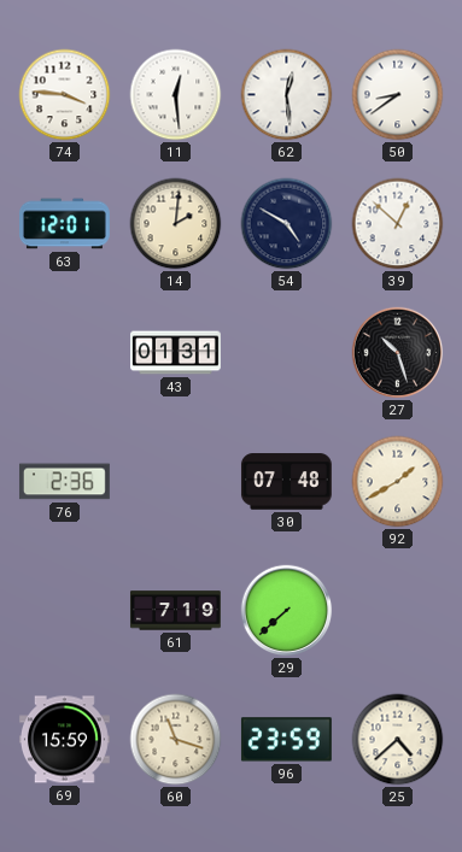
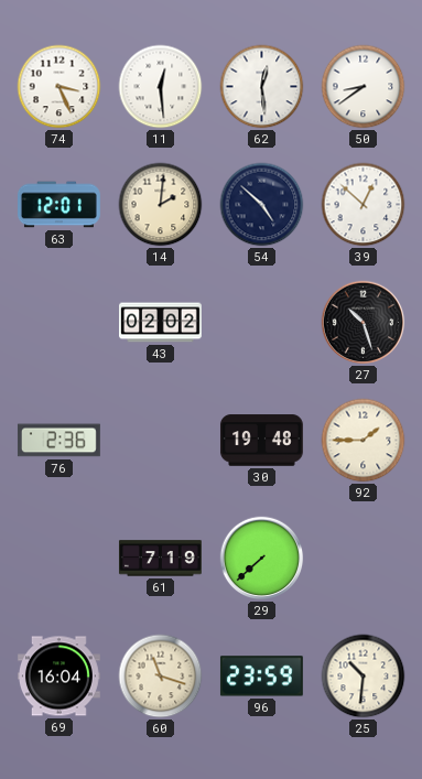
74: 3:46 -> 3:26 (59, 87)
54: 4:50 -> 4:52 (262, 205)
43: 01:31 -> 02:02 (161, 323)
30: 07:48 -> 19:48 (261, 441)
92: 1:40 -> 1:45 (364, 441)
69: 15:59 -> 16:04 (58, 677)
25: 4:38 -> 10:31 (364, 677)
